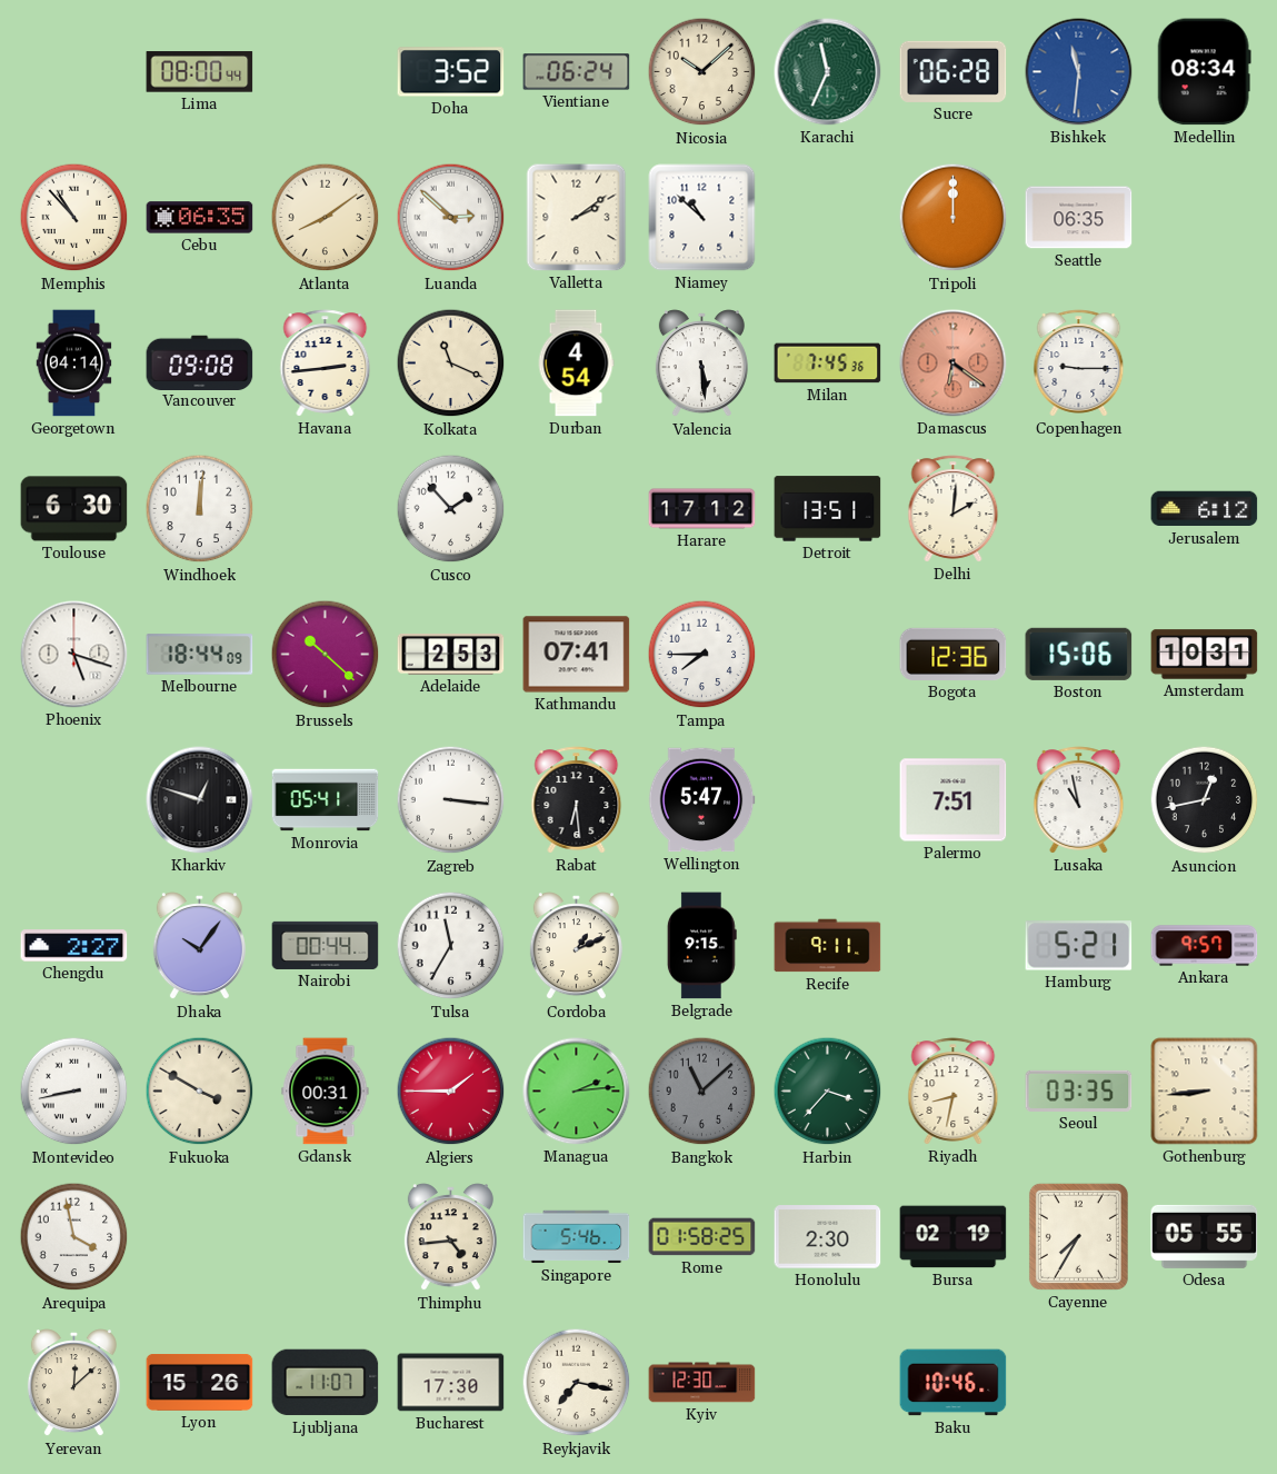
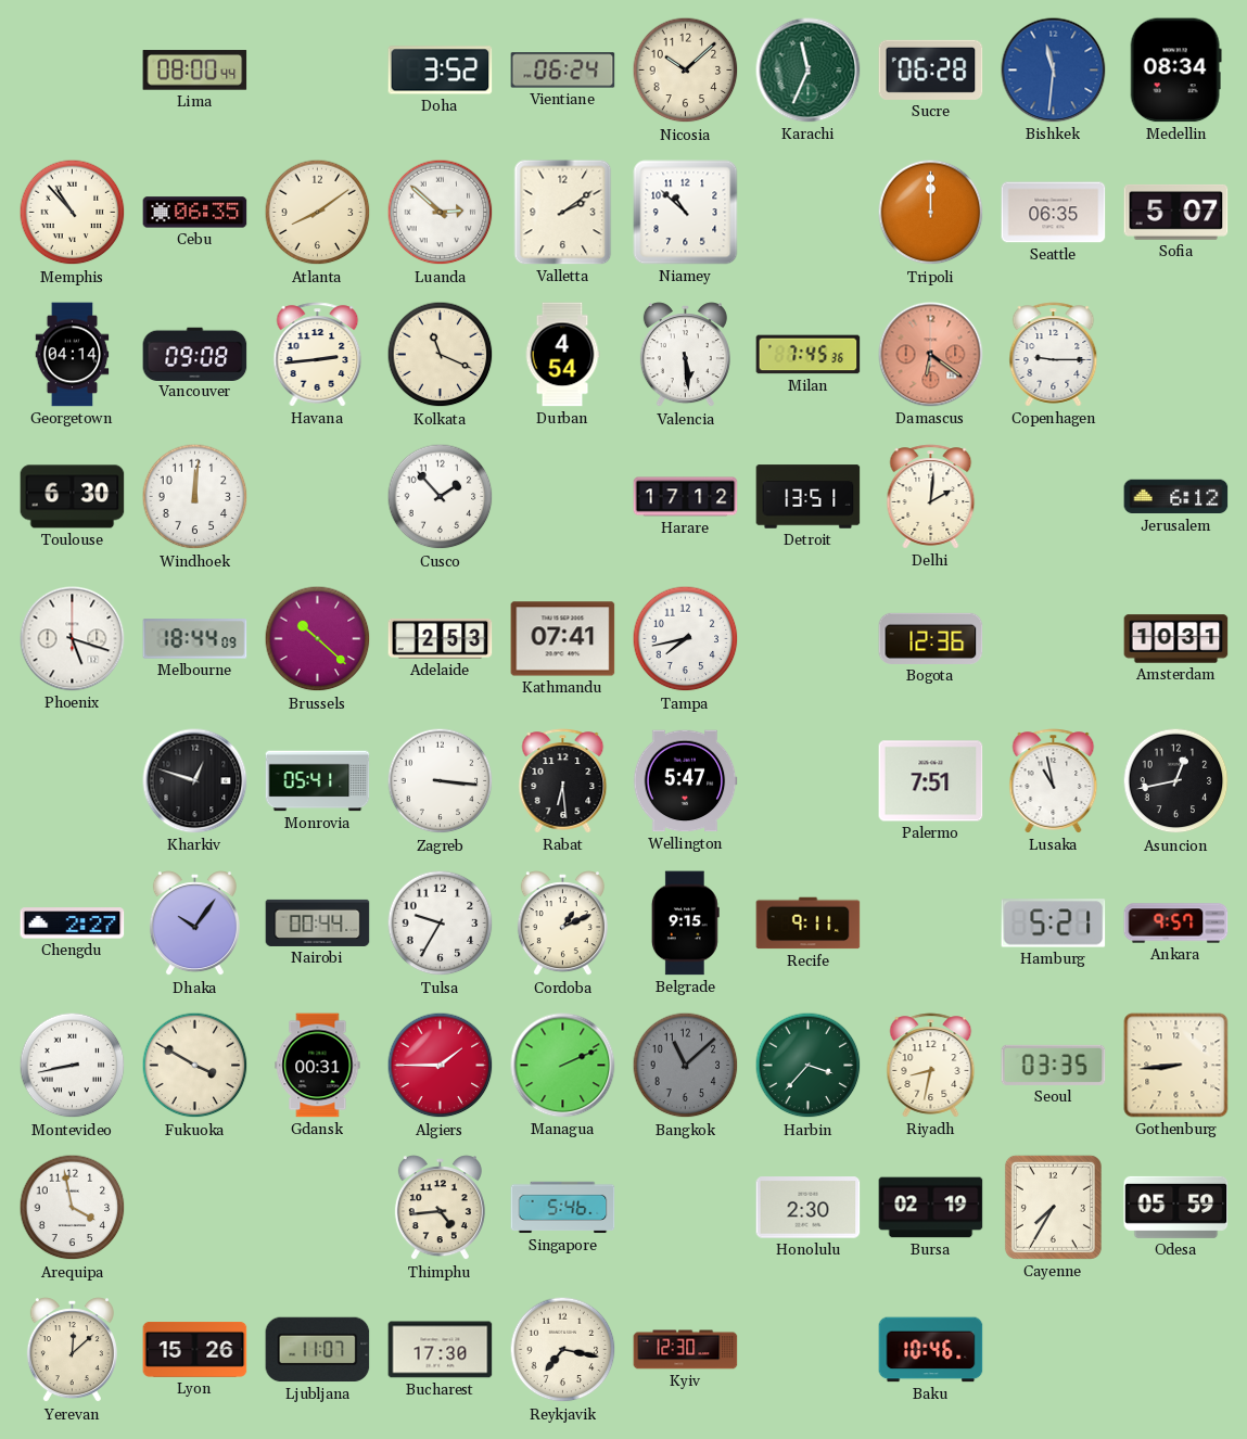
Sofia: none -> 5:07 (1176, 213)
Tampa: 7:45 -> 7:43 (686, 639)
Boston: 15:06 -> none (1079, 654)
Tulsa: 11:35 -> 9:35 (441, 924)
Managua: 2:14 -> 2:11 (563, 1066)
Rome: 01:58 -> none (702, 1237)
Odesa: 05:55 -> 05:59 (1176, 1207)
